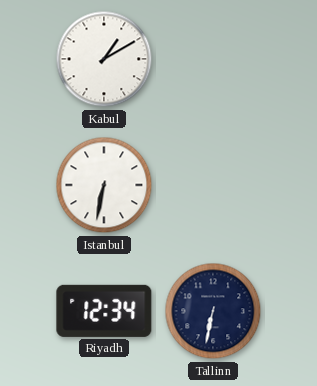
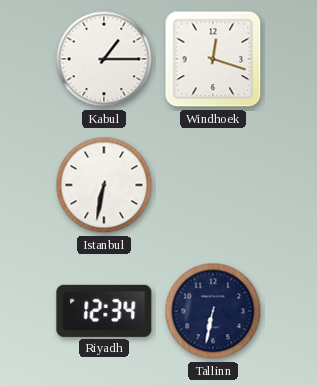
Kabul: 1:10 -> 1:15 (104, 59)
Windhoek: none -> 12:18 (213, 59)
